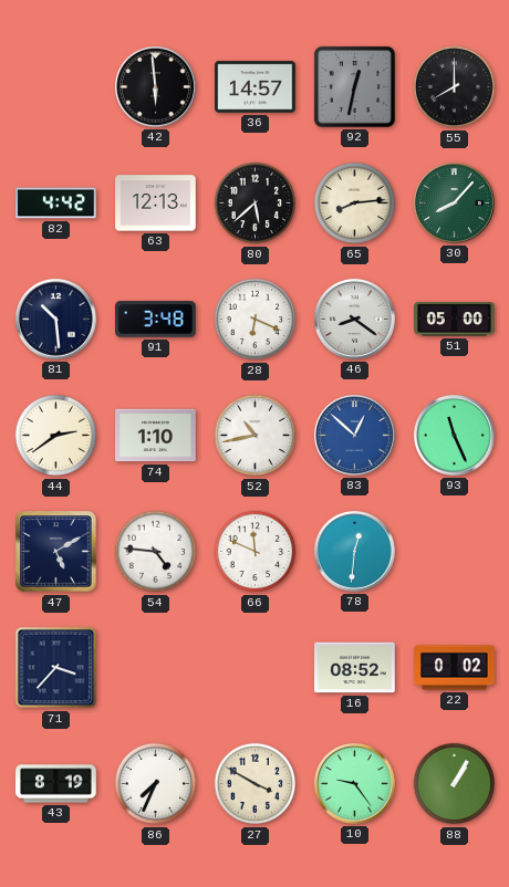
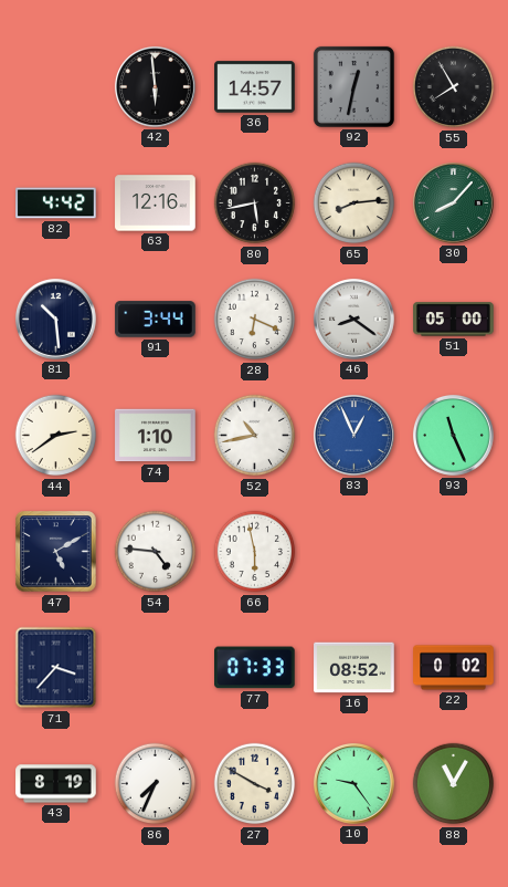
55: 8:00 -> 7:55 (454, 87)
63: 12:13 -> 12:16 (156, 204)
80: 5:38 -> 5:43 (255, 204)
91: 3:48 -> 3:44 (156, 320)
83: 12:52 -> 12:56 (353, 435)
66: 11:49 -> 5:58 (255, 552)
78: 12:31 -> none (354, 551)
77: none -> 07:33 (255, 668)
88: 1:05 -> 11:05 (454, 784)
